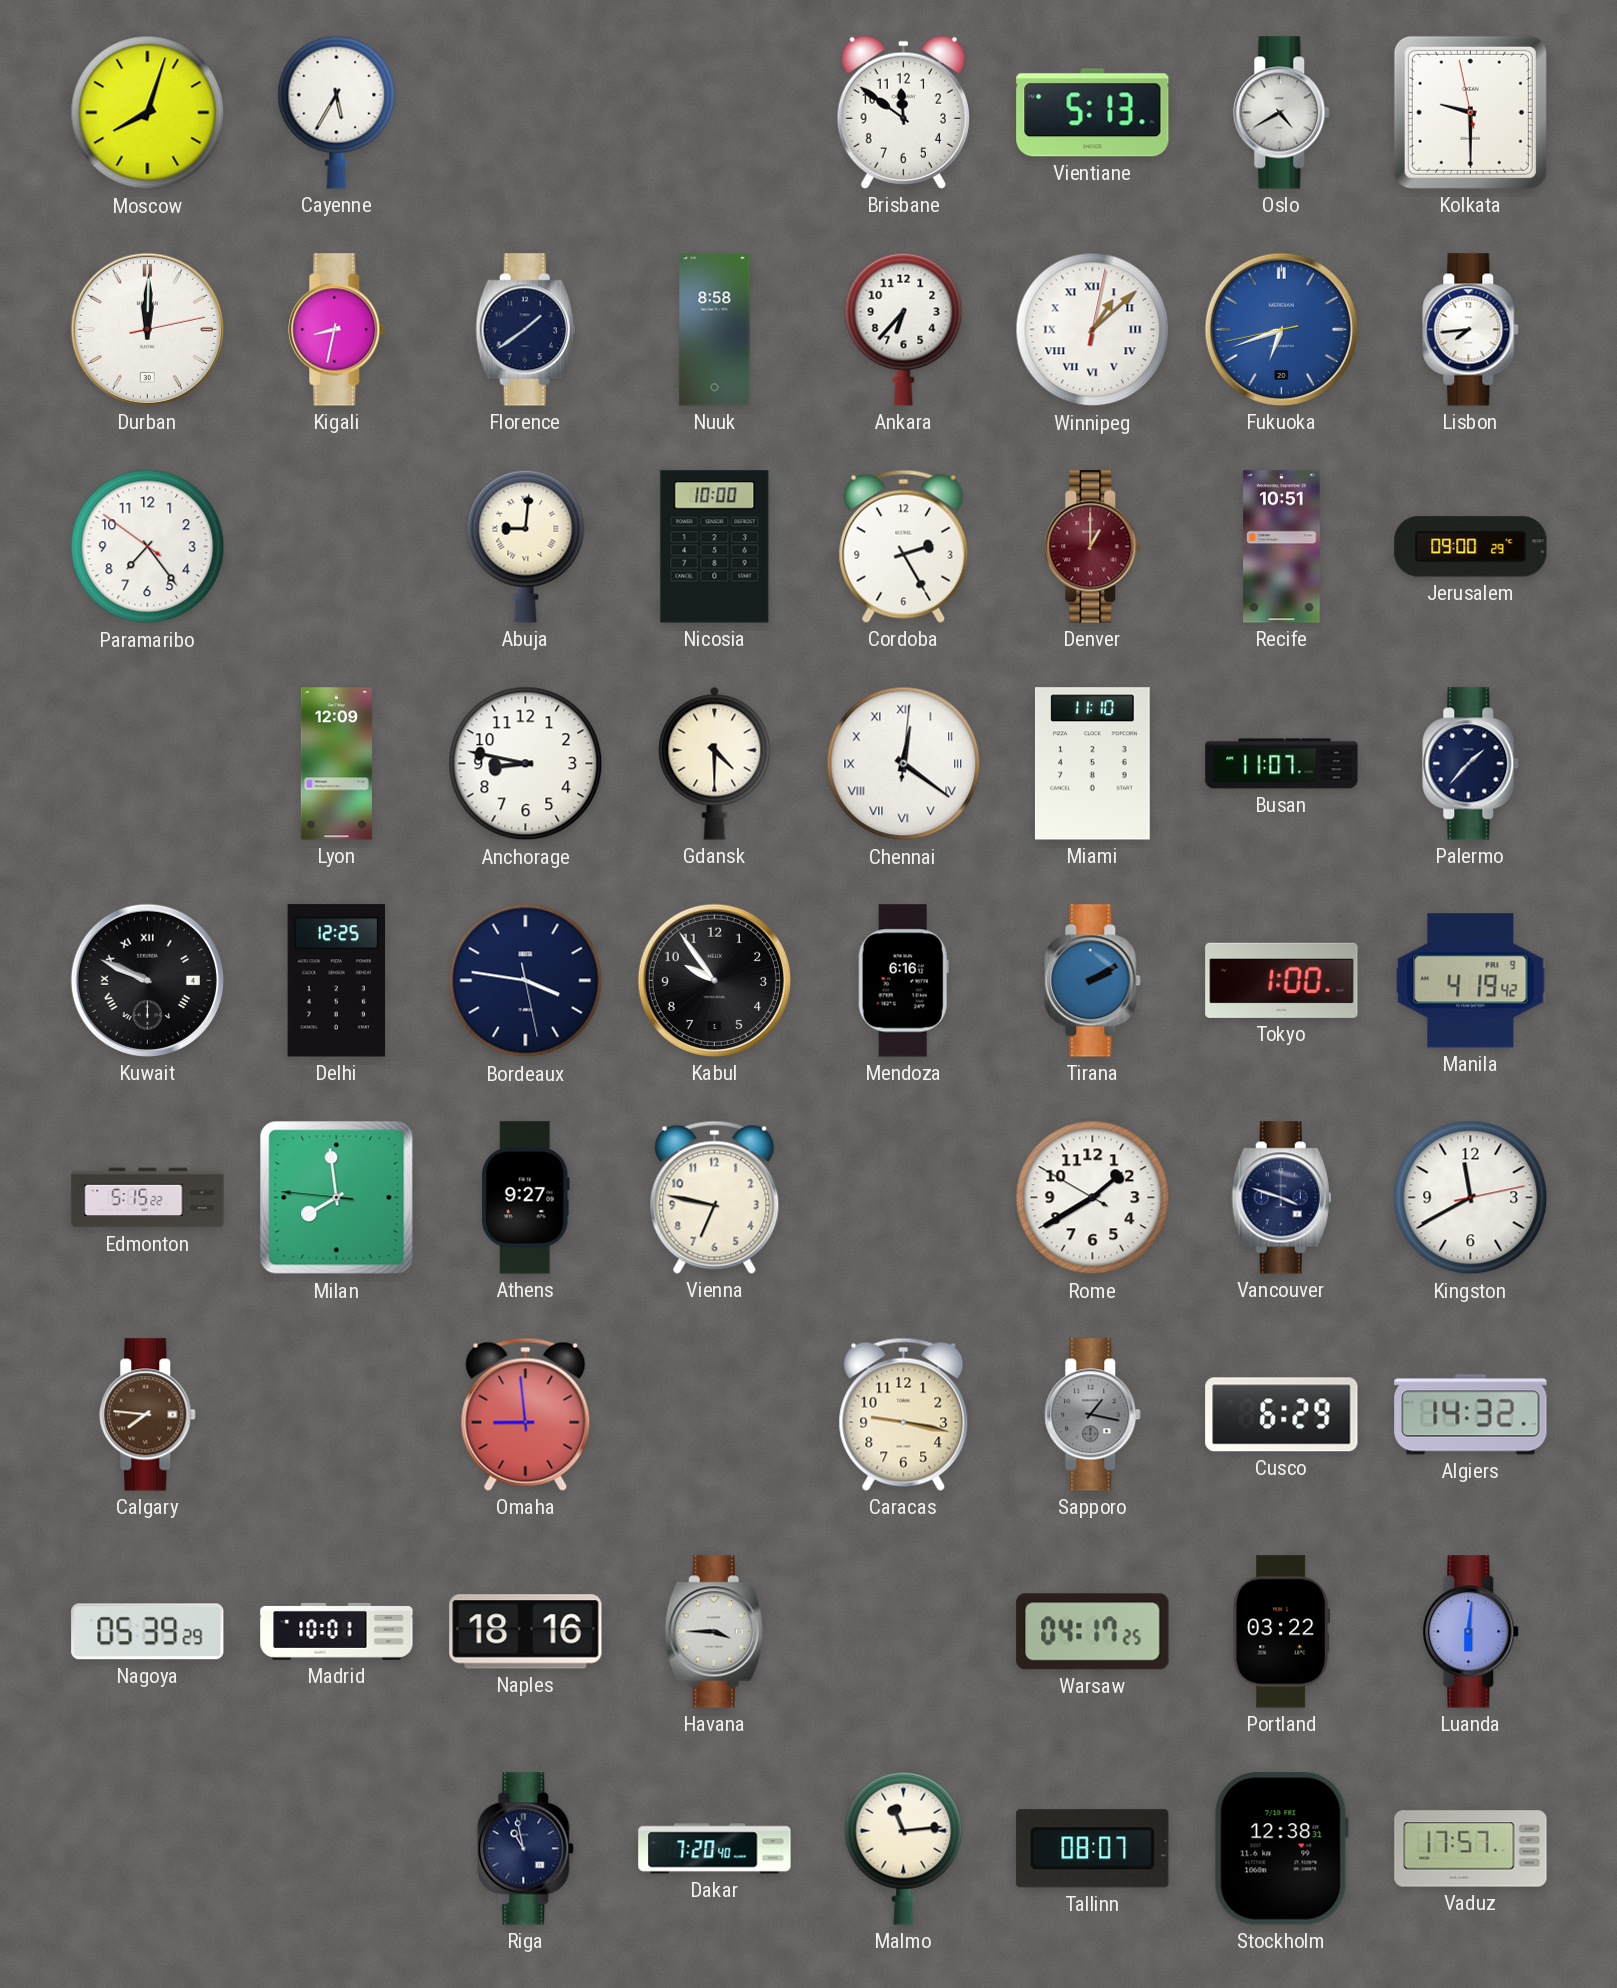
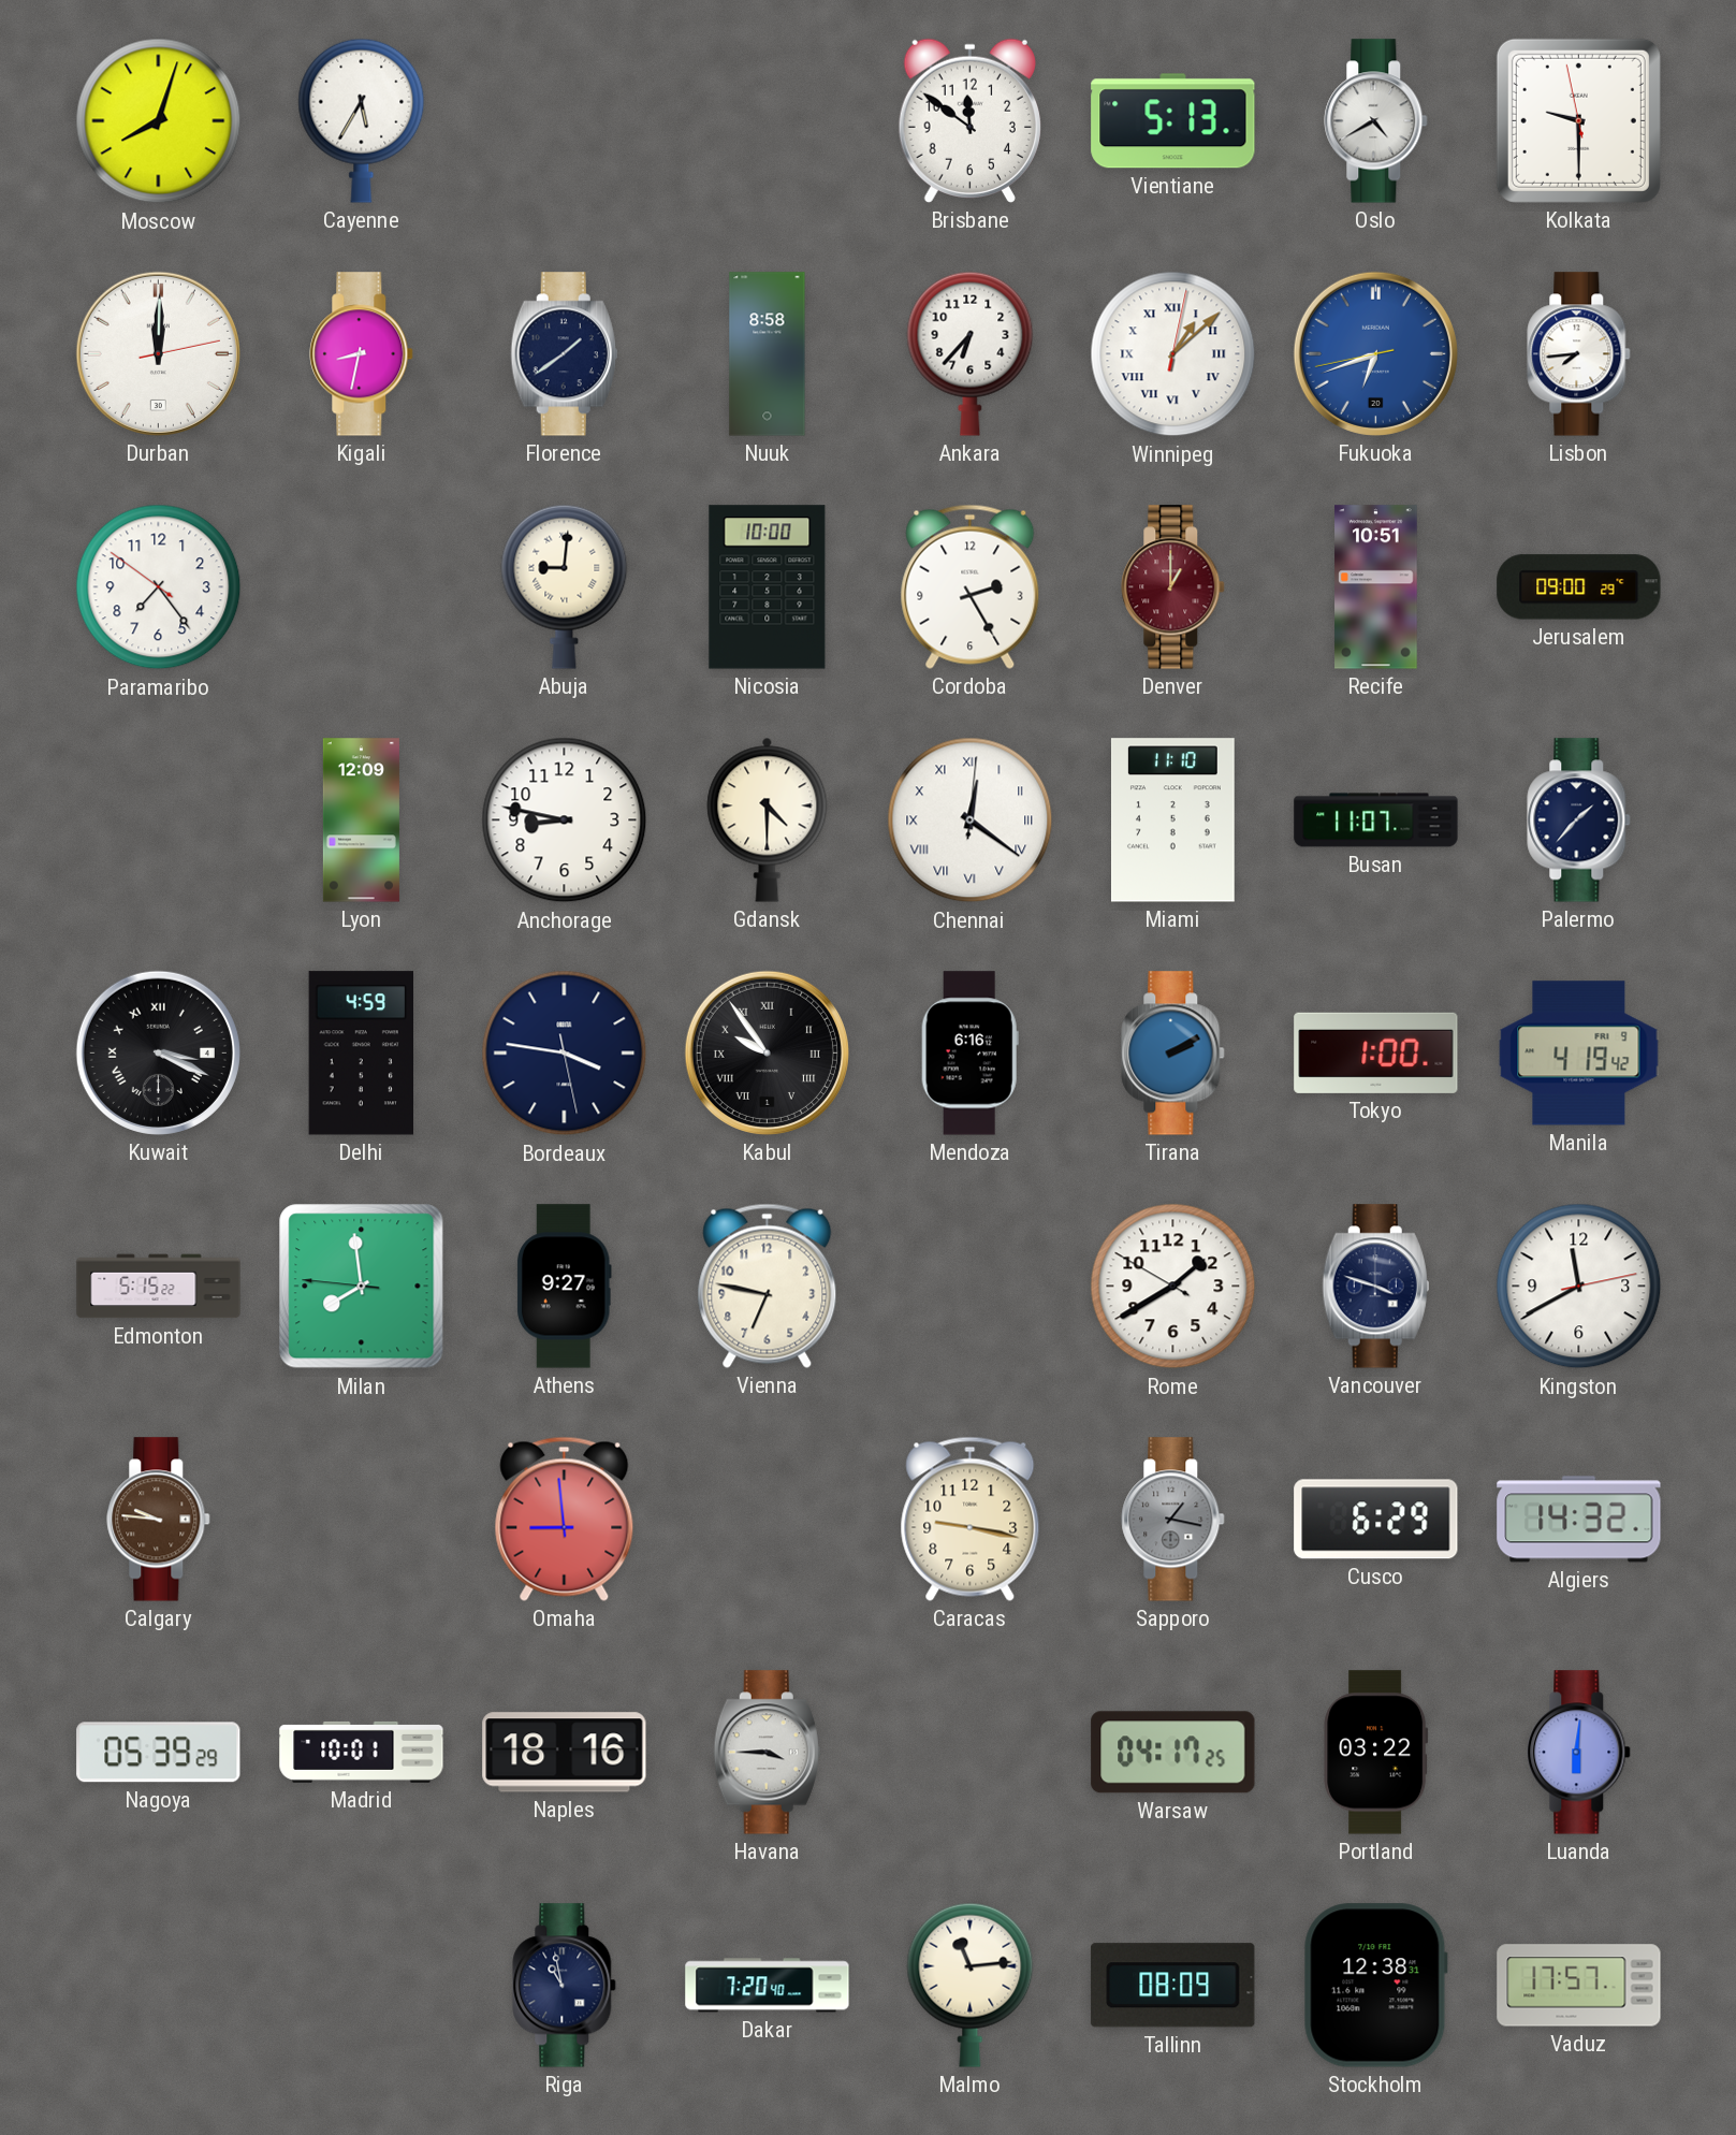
Kuwait: 9:49 -> 3:19 (158, 1052)
Delhi: 12:25 -> 4:59 (361, 1054)
Kabul numerals: Arabic -> Roman (767, 1052)
Calgary: 7:46 -> 9:46 (159, 1520)
Tallinn: 08:07 -> 08:09 (1173, 1986)
